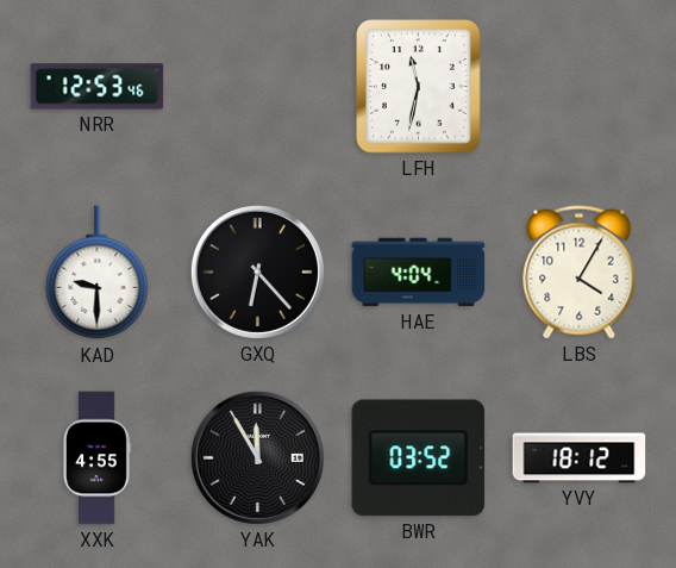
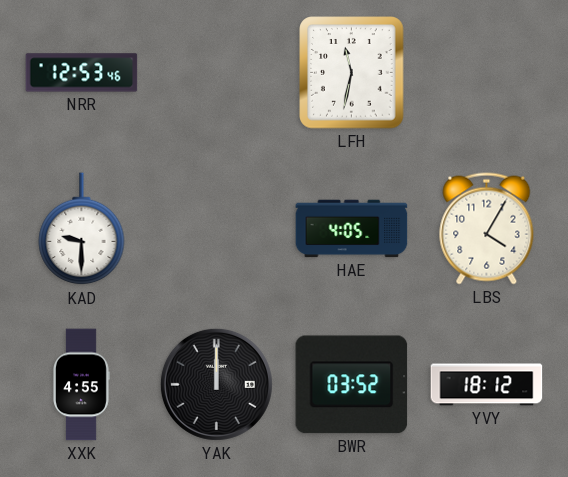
GXQ: 6:23 -> none (257, 271)
HAE: 4:04 -> 4:05 (352, 229)
YAK: 11:55 -> 12:00 (216, 384)
